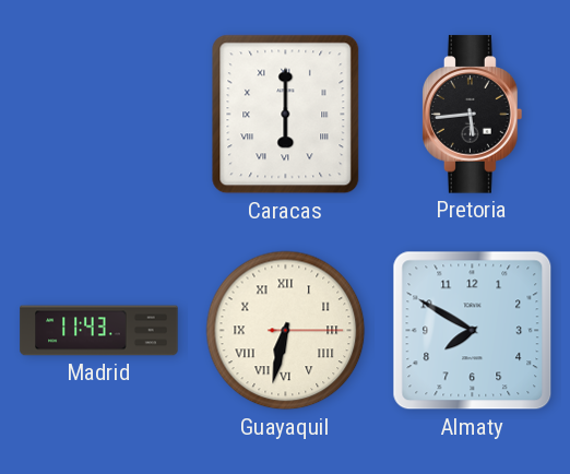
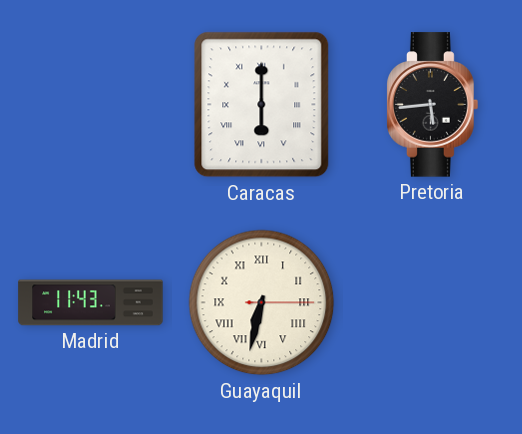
Almaty: 7:50 -> none (473, 331)
